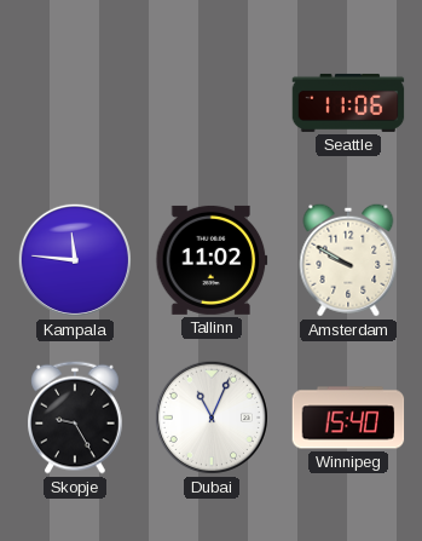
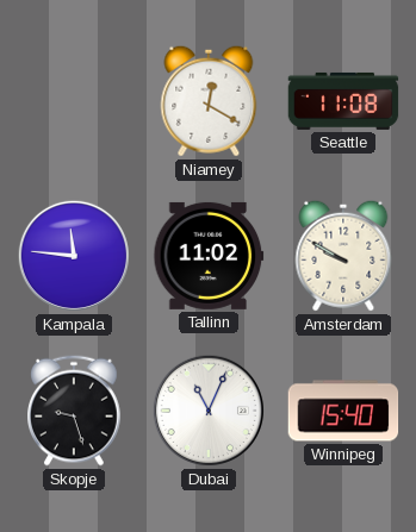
Niamey: none -> 12:20 (209, 101)
Seattle: 11:06 -> 11:08 (343, 101)
Skopje: 9:25 -> 9:27 (75, 411)
